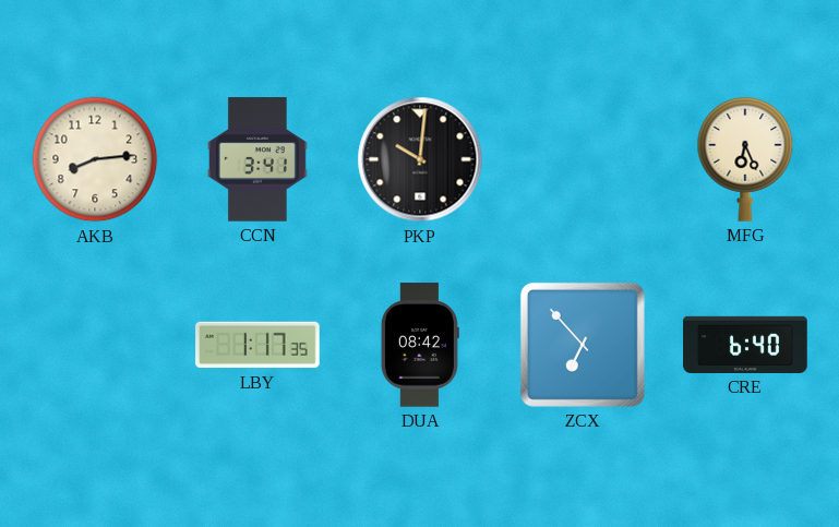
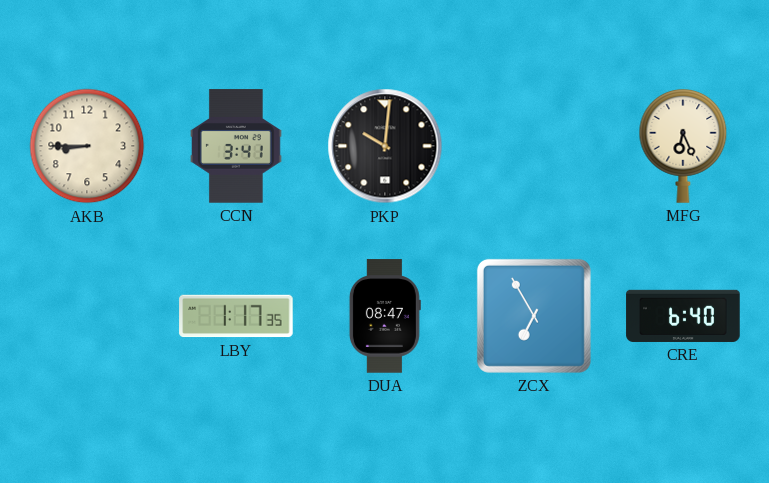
AKB: 8:14 -> 8:45 (87, 146)
DUA: 08:42 -> 08:47 (385, 316)
ZCX: 6:53 -> 6:55 (534, 316)
